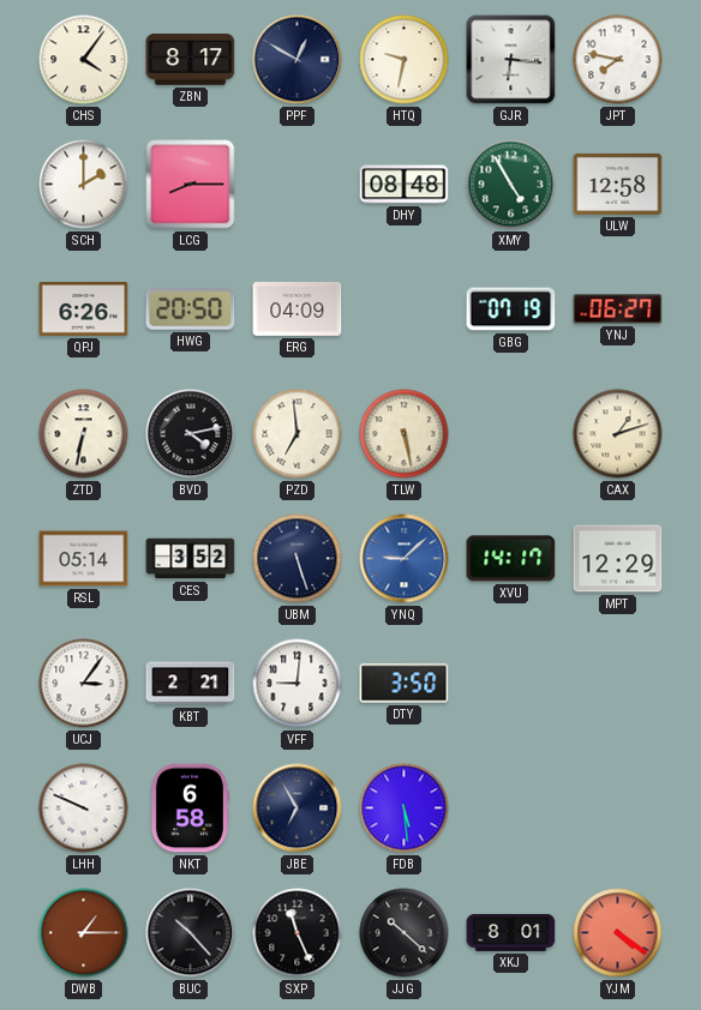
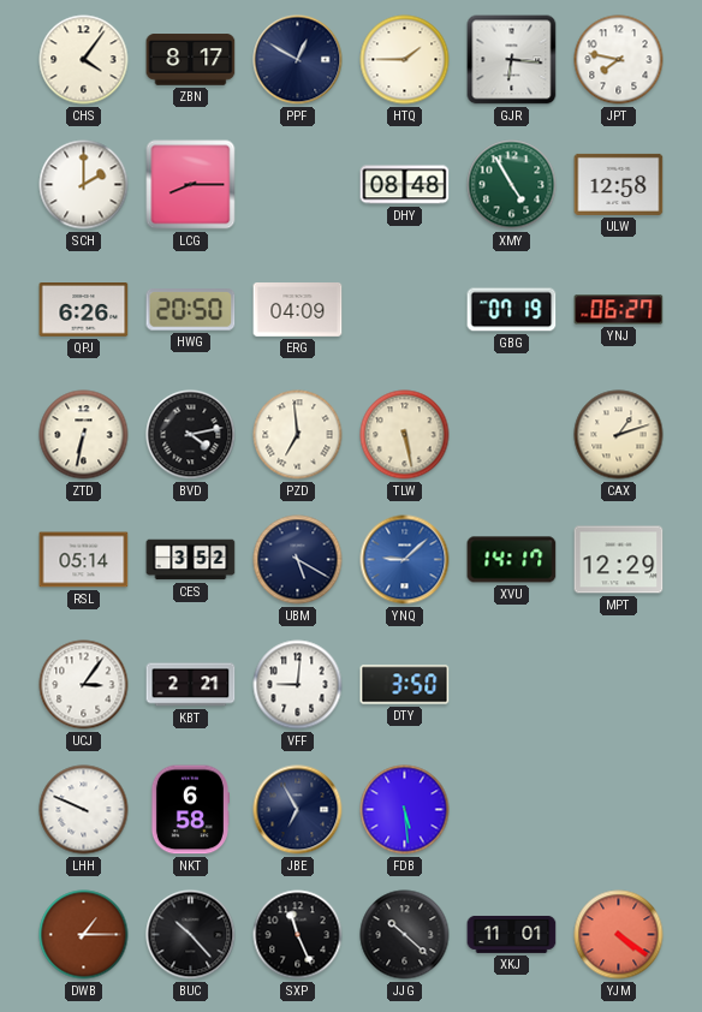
HTQ: 9:32 -> 1:45 (405, 60)
UBM: 5:27 -> 5:20 (298, 560)
XKJ: 8:01 -> 11:01 (512, 934)
